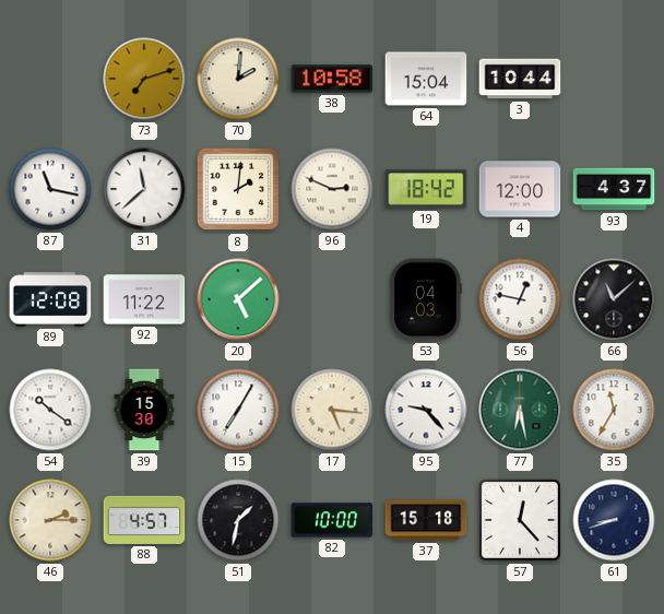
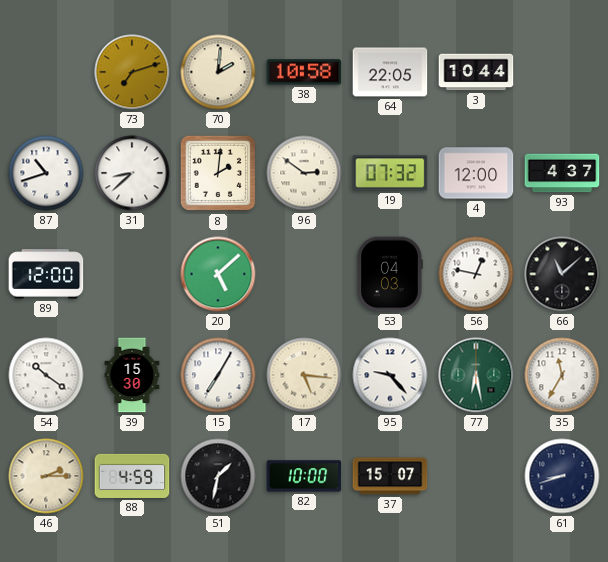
64: 15:04 -> 22:05 (390, 72)
87: 11:17 -> 10:42 (46, 173)
31: 11:38 -> 8:38 (132, 173)
96: 2:49 -> 2:51 (304, 173)
19: 18:42 -> 07:32 (390, 173)
89: 12:08 -> 12:00 (46, 274)
92: 11:22 -> none (144, 299)
88: 4:57 -> 4:59 (132, 476)
37: 15:18 -> 15:07 (390, 476)
57: 12:23 -> none (520, 520)
